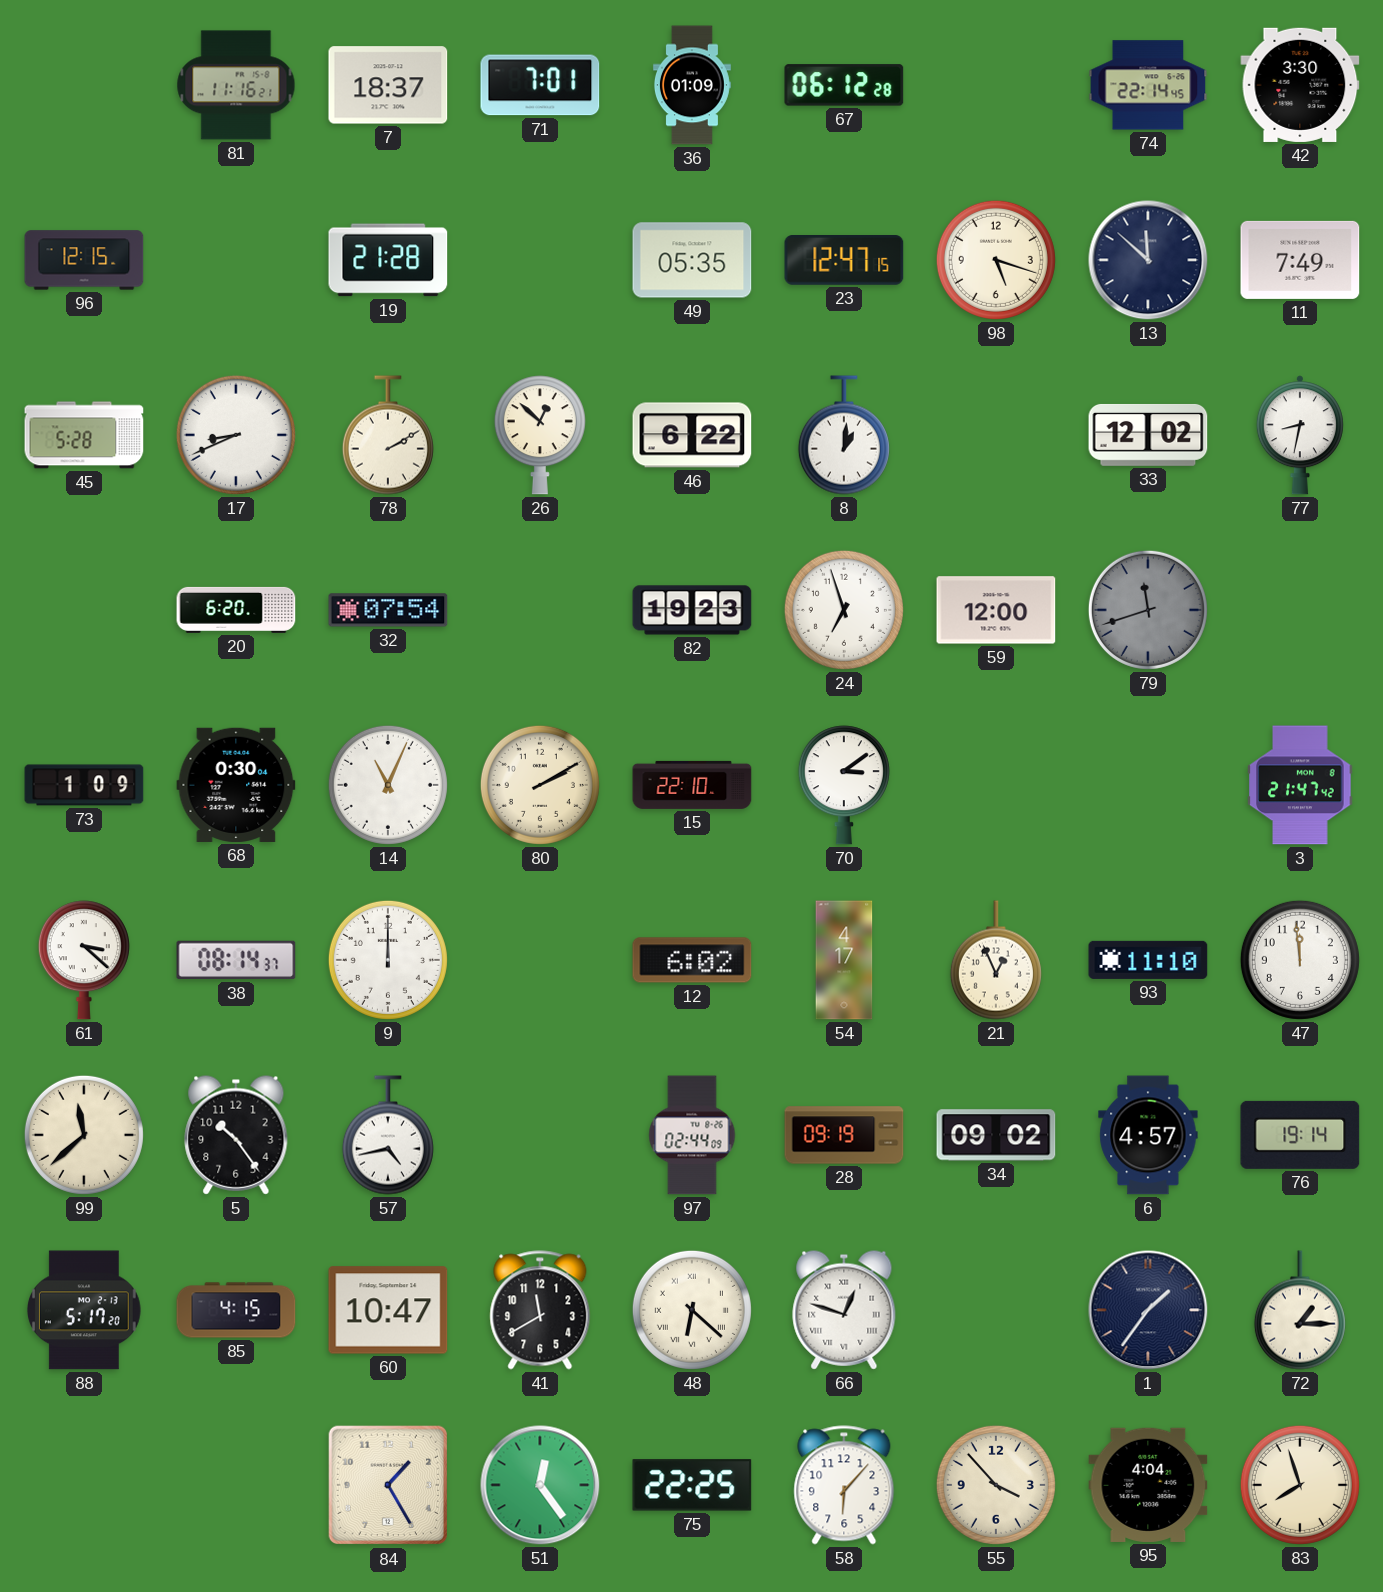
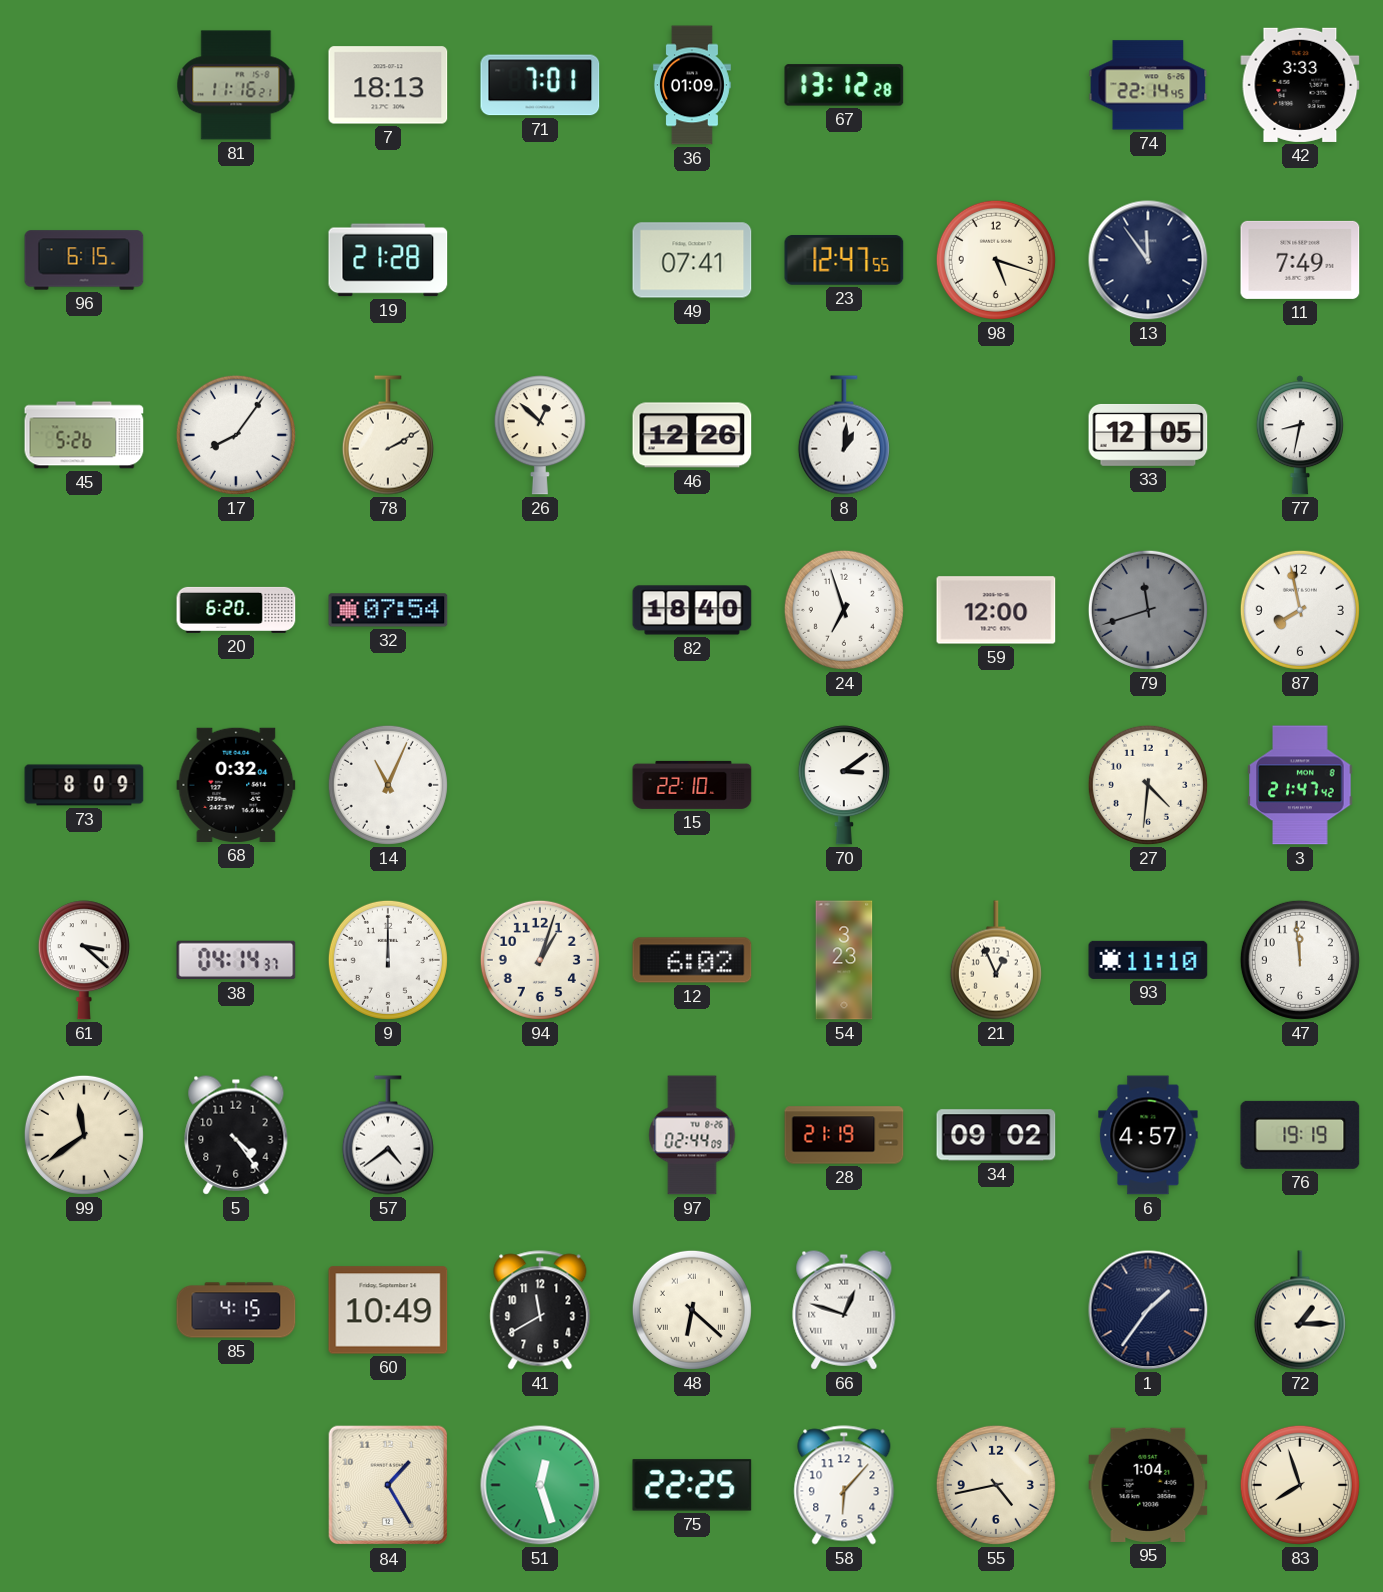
7: 18:37 -> 18:13 (388, 85)
67: 06:12 -> 13:12 (844, 85)
42: 3:30 -> 3:33 (1300, 85)
96: 12:15 -> 6:15 (84, 260)
49: 05:35 -> 07:41 (692, 260)
23: 12:47:15 -> 12:47:55 (844, 261)
13: 11:52 -> 11:54 (1148, 260)
45: 5:28 -> 5:26 (84, 435)
17: 8:41 -> 8:06 (236, 435)
46: 6:22 -> 12:26 (692, 435)
33: 12:02 -> 12:05 (1148, 435)
82: 19:23 -> 18:40 (692, 610)
87: none -> 7:58 (1300, 610)
73: 1:09 -> 8:09 (84, 785)
68: 0:30 -> 0:32 (236, 785)
80: 2:10 -> none (540, 785)
27: none -> 4:31 (1148, 785)
38: 08:14 -> 04:14 (236, 960)
94: none -> 1:03 (540, 960)
54: 4:17 -> 3:23 (844, 960)
99: 11:38 -> 11:39 (84, 1135)
5: 10:24 -> 4:24 (236, 1135)
57: 4:43 -> 4:39 (388, 1135)
28: 09:19 -> 21:19 (844, 1135)
76: 19:14 -> 19:19 (1300, 1135)
88: 5:17 -> none (84, 1310)
60: 10:47 -> 10:49 (388, 1310)
51: 12:24 -> 12:27 (540, 1485)
55: 3:53 -> 4:43 (996, 1485)
95: 4:04 -> 1:04 (1148, 1485)
